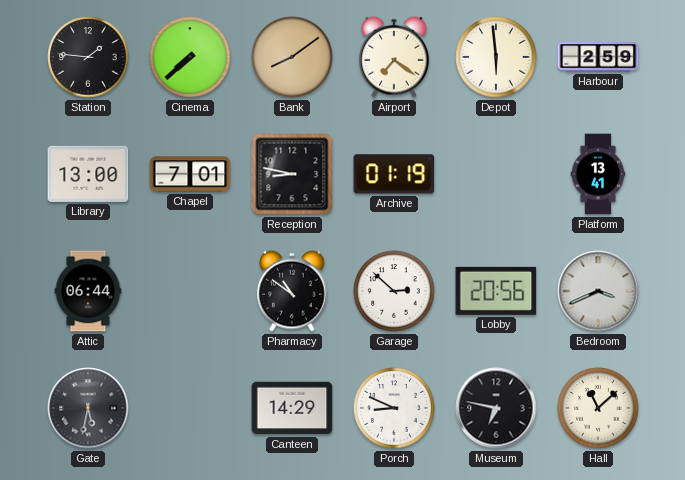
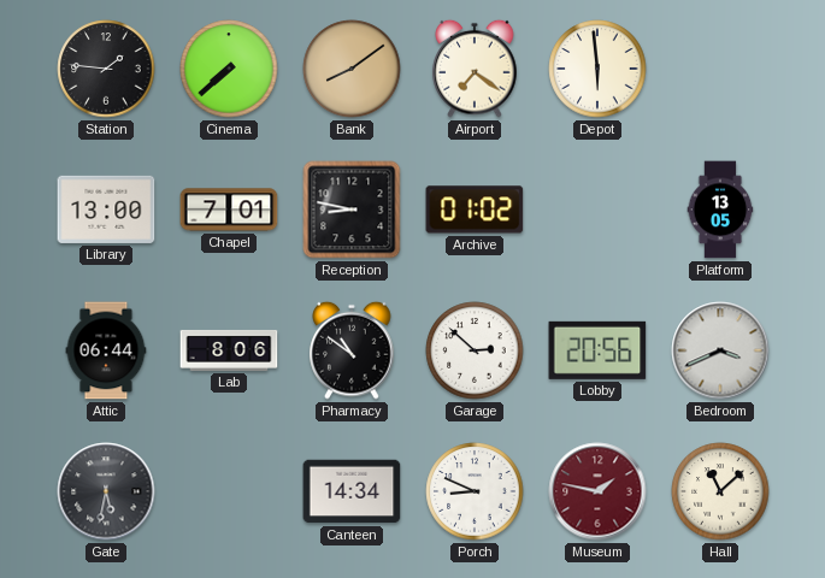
Harbour: 2:59 -> none (598, 57)
Archive: 01:19 -> 01:02 (475, 210)
Platform: 13:41 -> 13:05 (720, 210)
Lab: none -> 8:06 (229, 350)
Canteen: 14:29 -> 14:34 (352, 491)
Museum: 6:47 -> 1:47 (597, 491)
Museum dial: black -> burgundy (597, 491)
